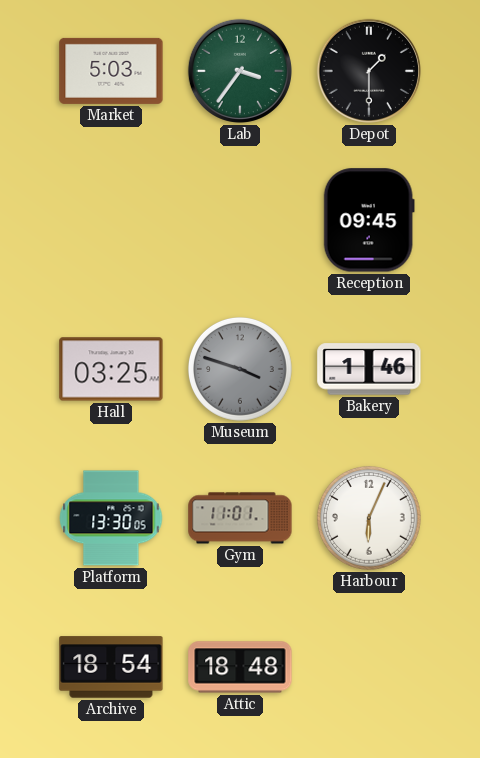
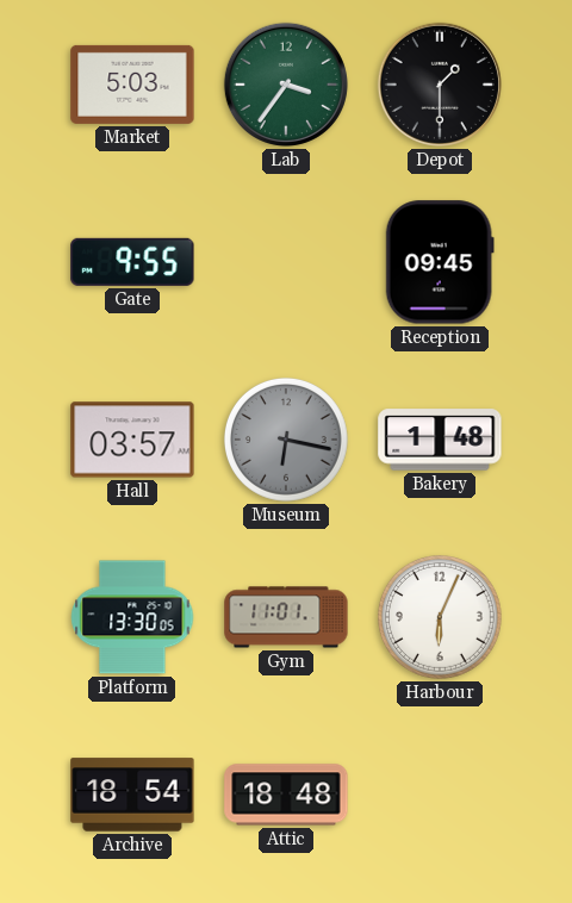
Gate: none -> 9:55 (132, 262)
Hall: 03:25 -> 03:57 (132, 440)
Museum: 3:48 -> 6:17 (286, 440)
Bakery: 1:46 -> 1:48 (440, 440)
